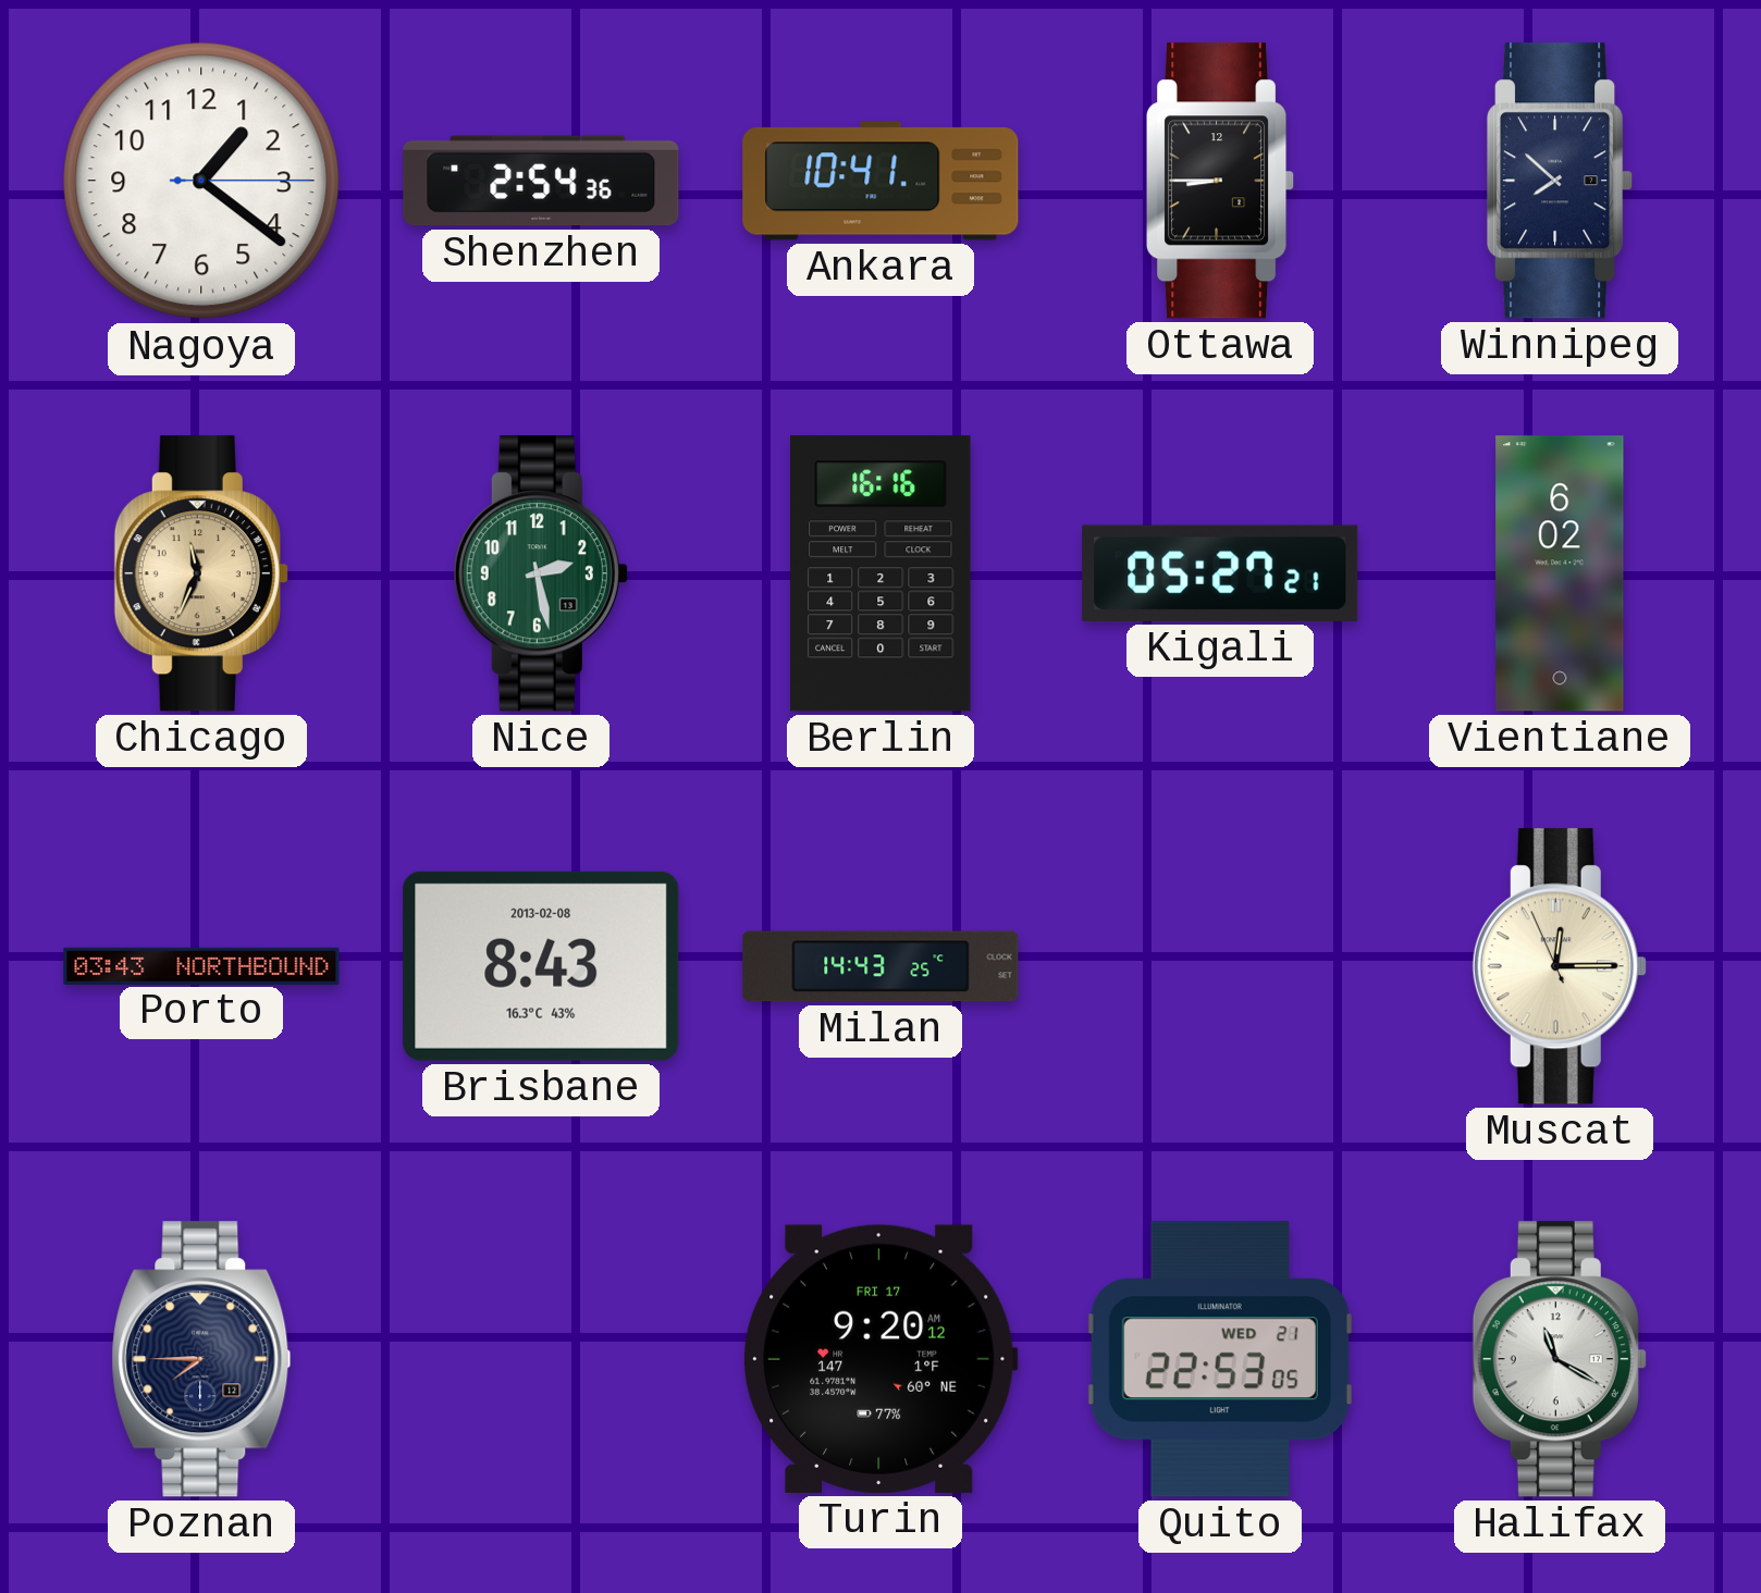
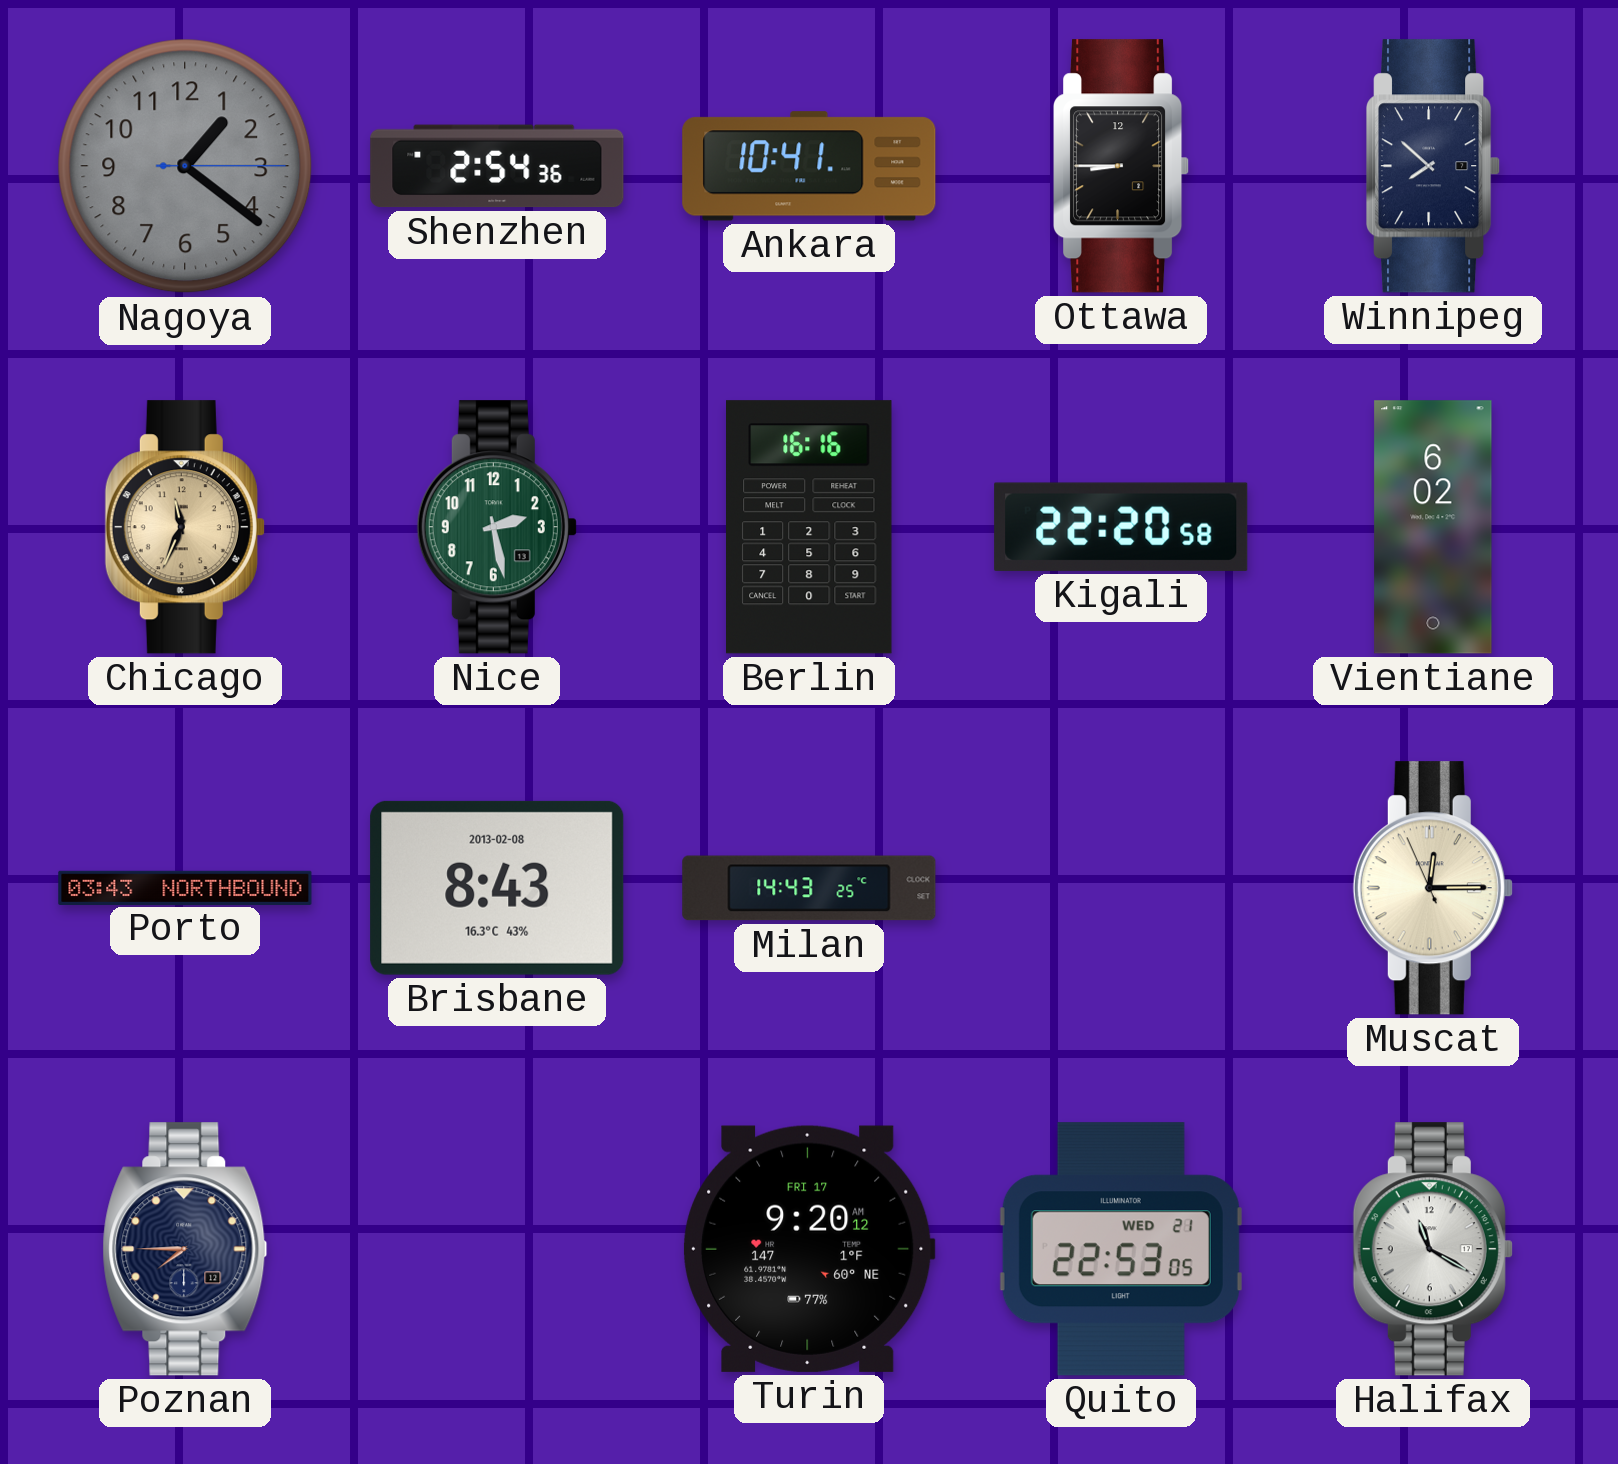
Nagoya dial: white -> grey (185, 166)
Kigali: 05:27 -> 22:20 (1121, 527)
